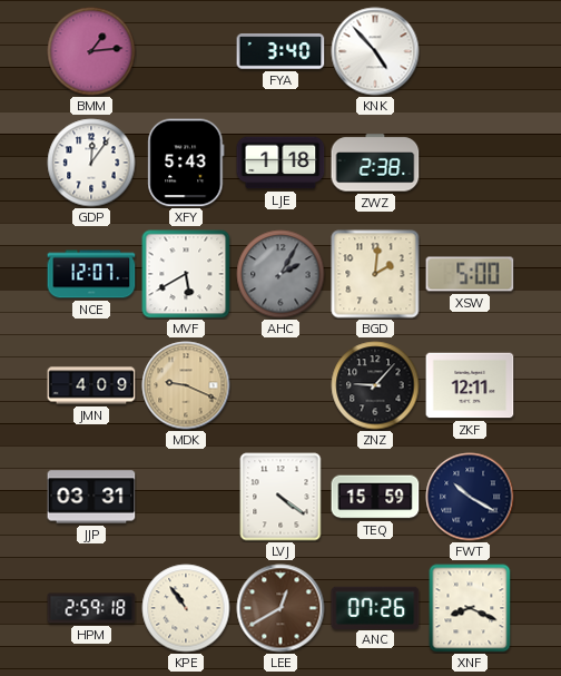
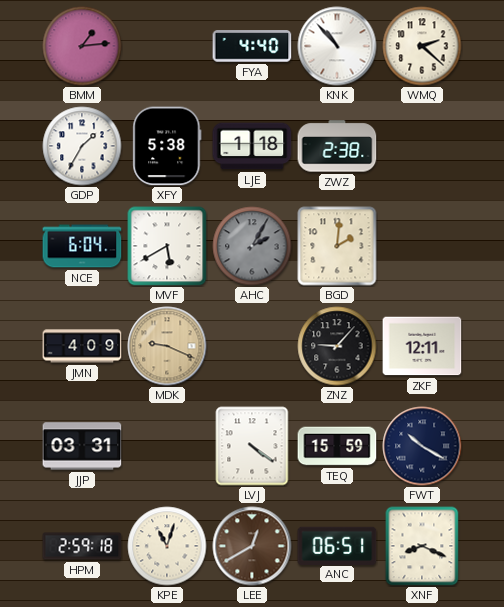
FYA: 3:40 -> 4:40 (252, 46)
KNK: 4:53 -> 10:53 (337, 46)
WMQ: none -> 2:22 (422, 46)
GDP: 12:06 -> 1:35 (82, 146)
XFY: 5:43 -> 5:38 (167, 146)
NCE: 12:07 -> 6:04 (82, 246)
XSW: 5:00 -> none (470, 274)
KPE: 10:54 -> 11:03 (167, 546)
ANC: 07:26 -> 06:51 (337, 545)
